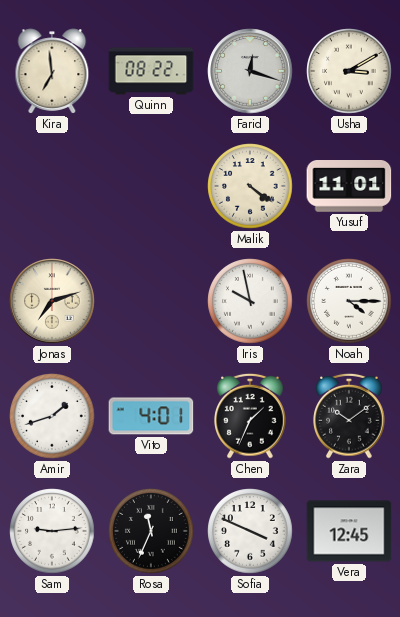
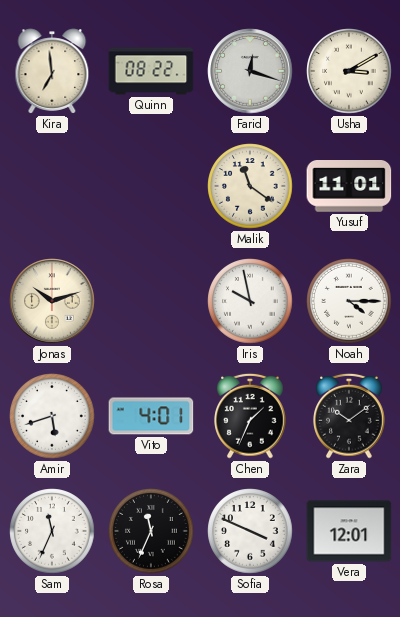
Malik: 4:21 -> 11:21 (250, 186)
Jonas: 7:12 -> 10:12 (52, 301)
Amir: 1:42 -> 5:42 (52, 416)
Sam: 9:14 -> 11:34 (52, 531)
Vera: 12:45 -> 12:01 (349, 531)
